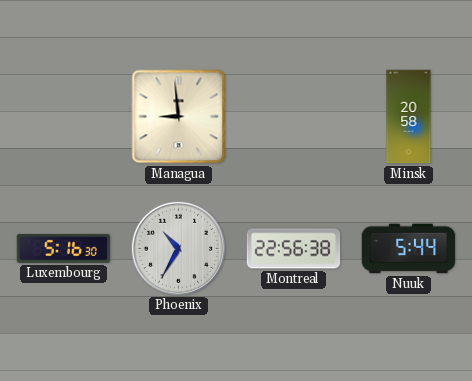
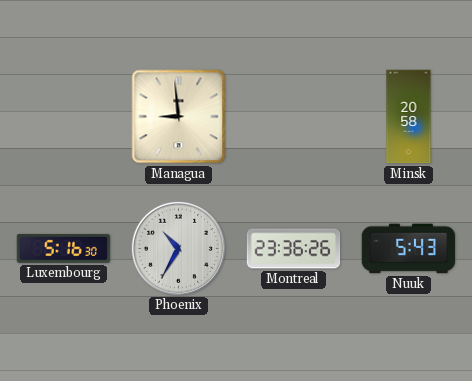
Montreal: 22:56 -> 23:36 (294, 249)
Nuuk: 5:44 -> 5:43 (409, 249)
